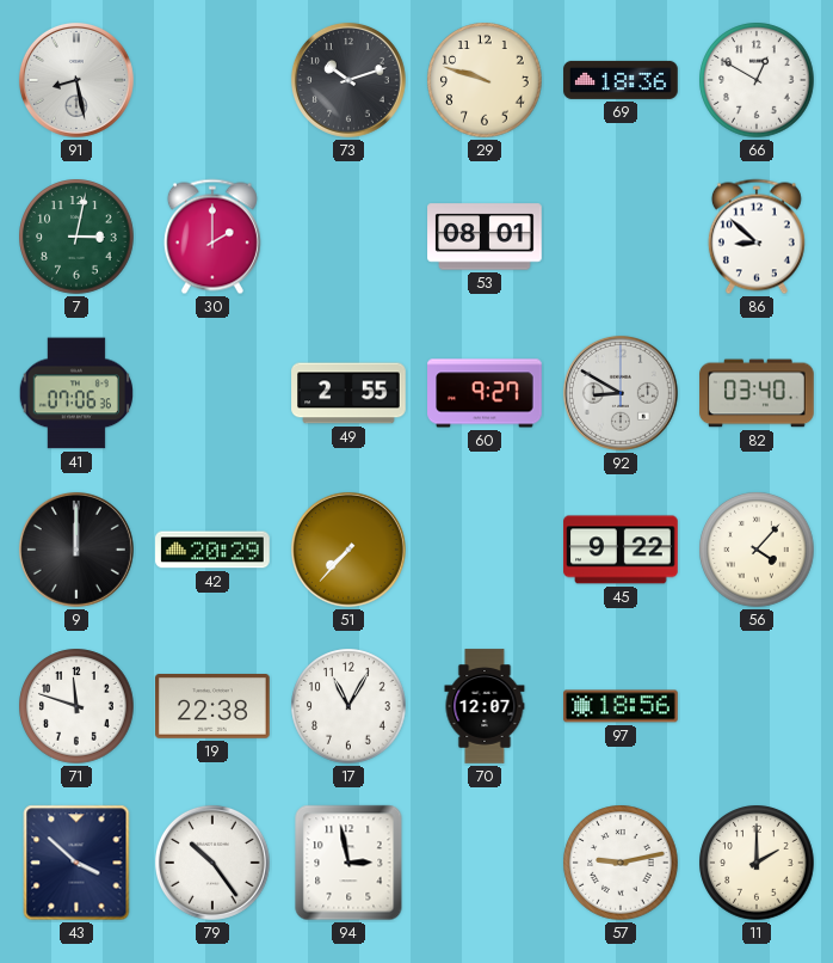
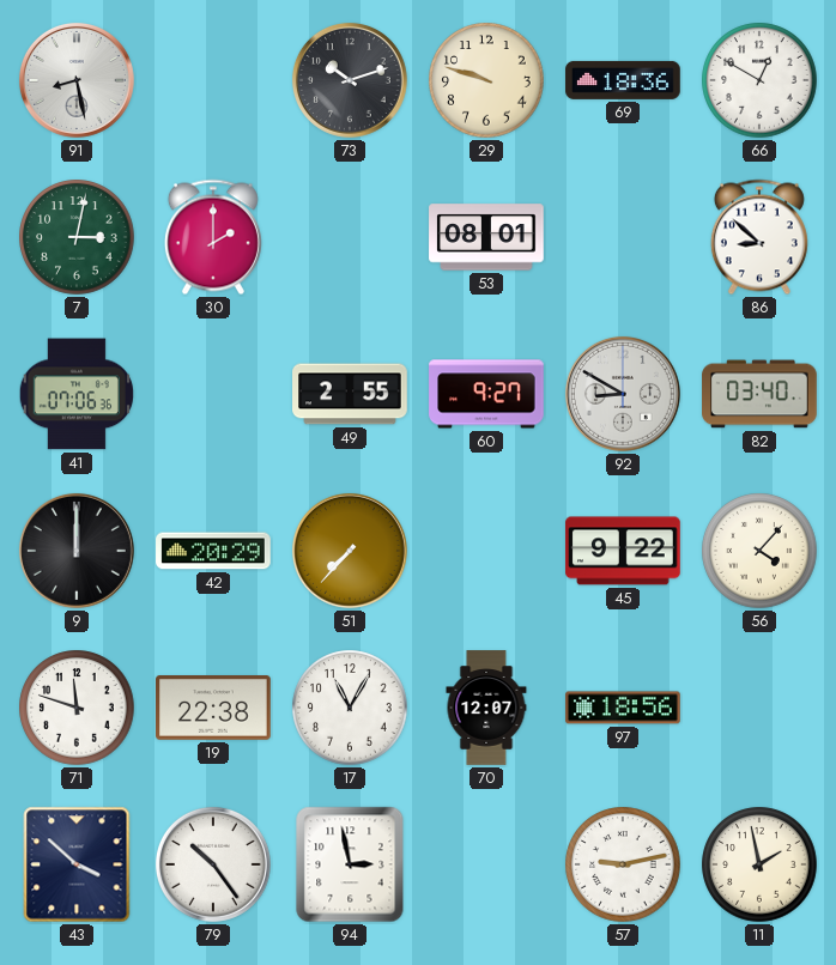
11: 2:00 -> 1:58 (759, 864)
